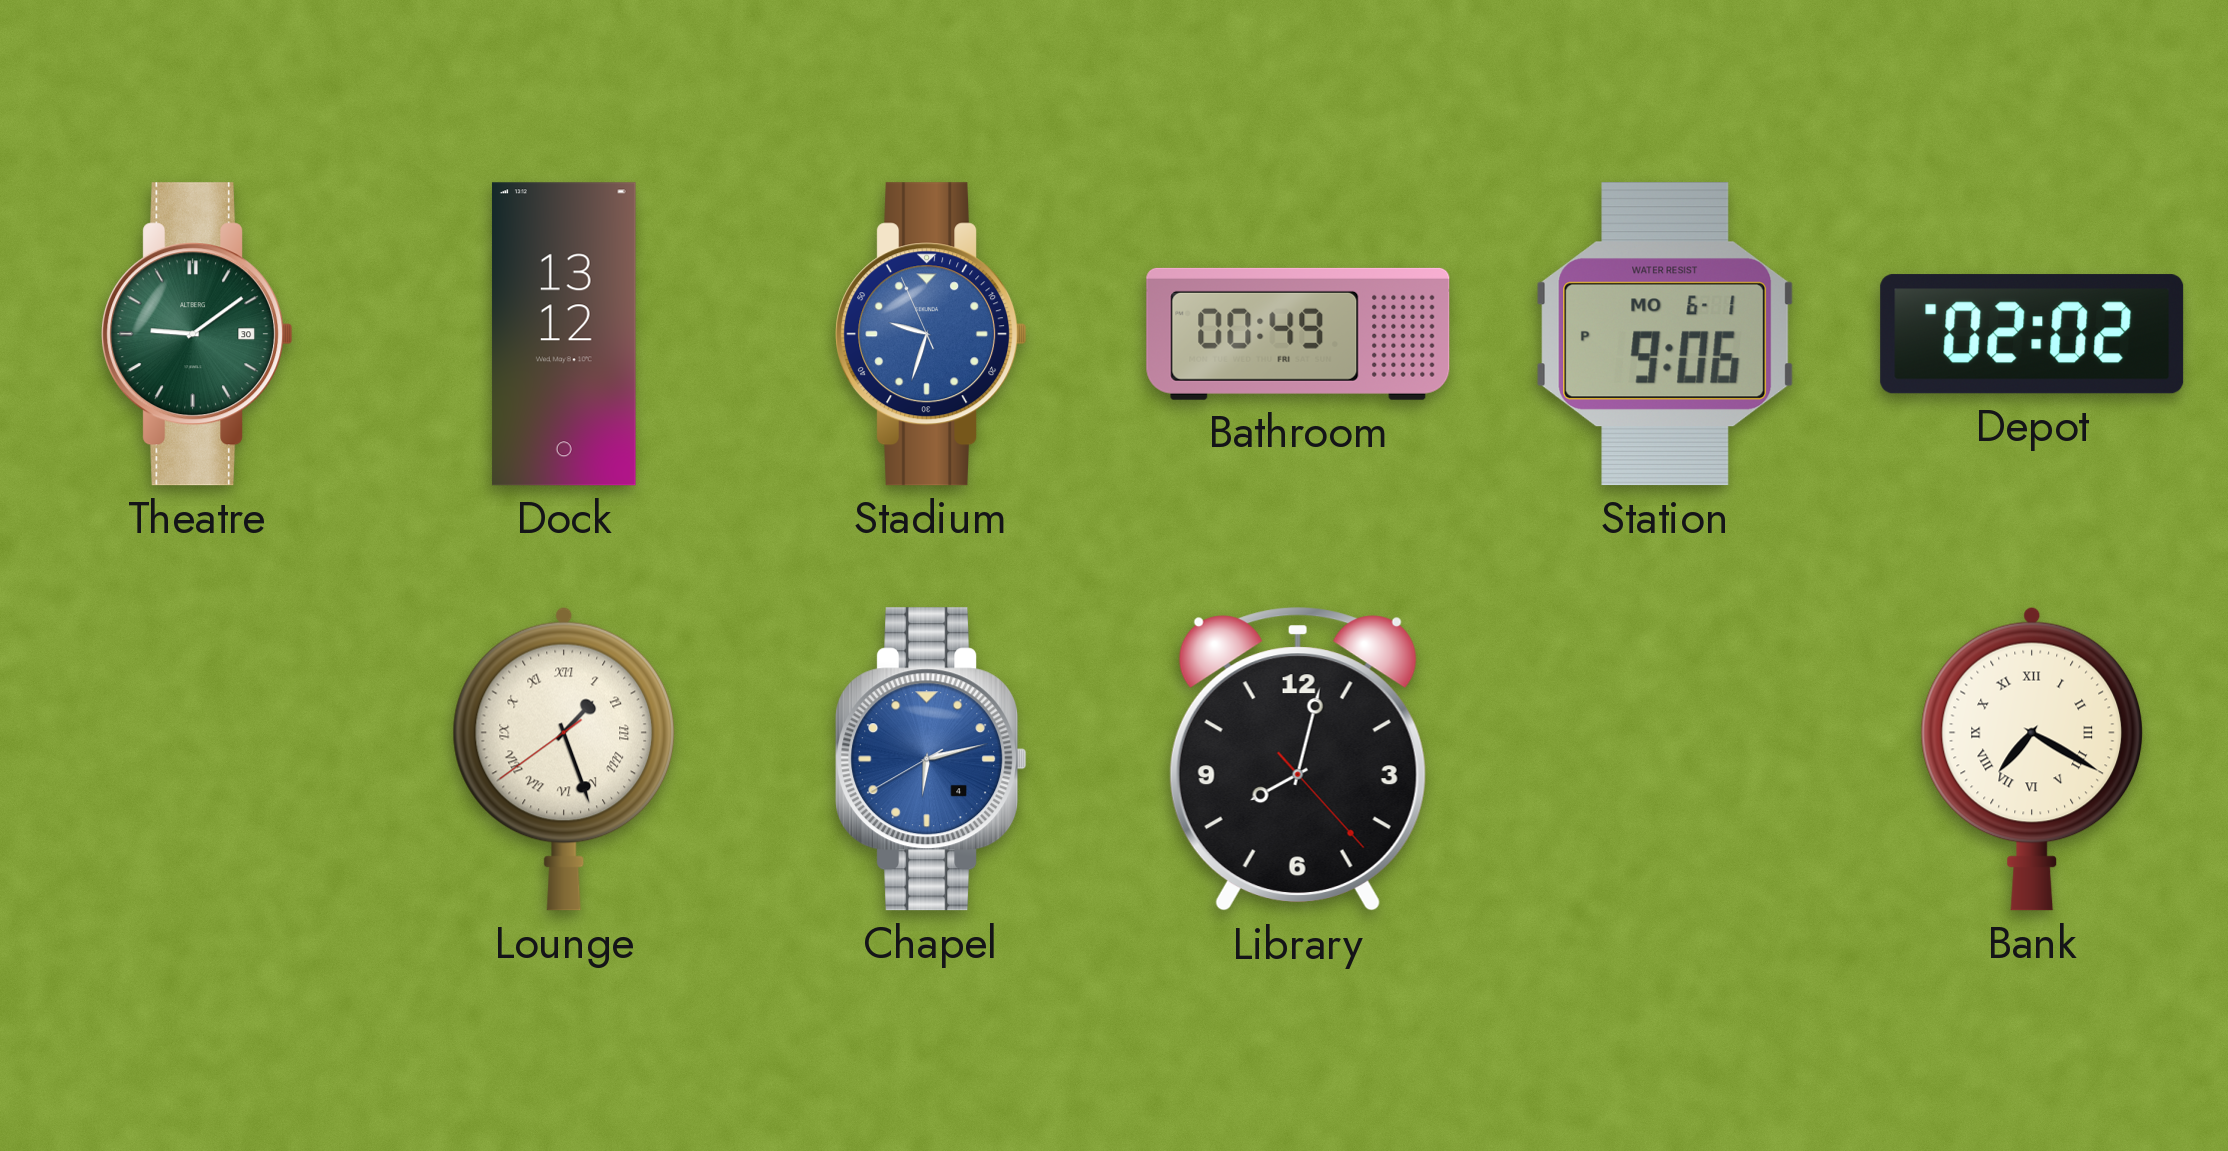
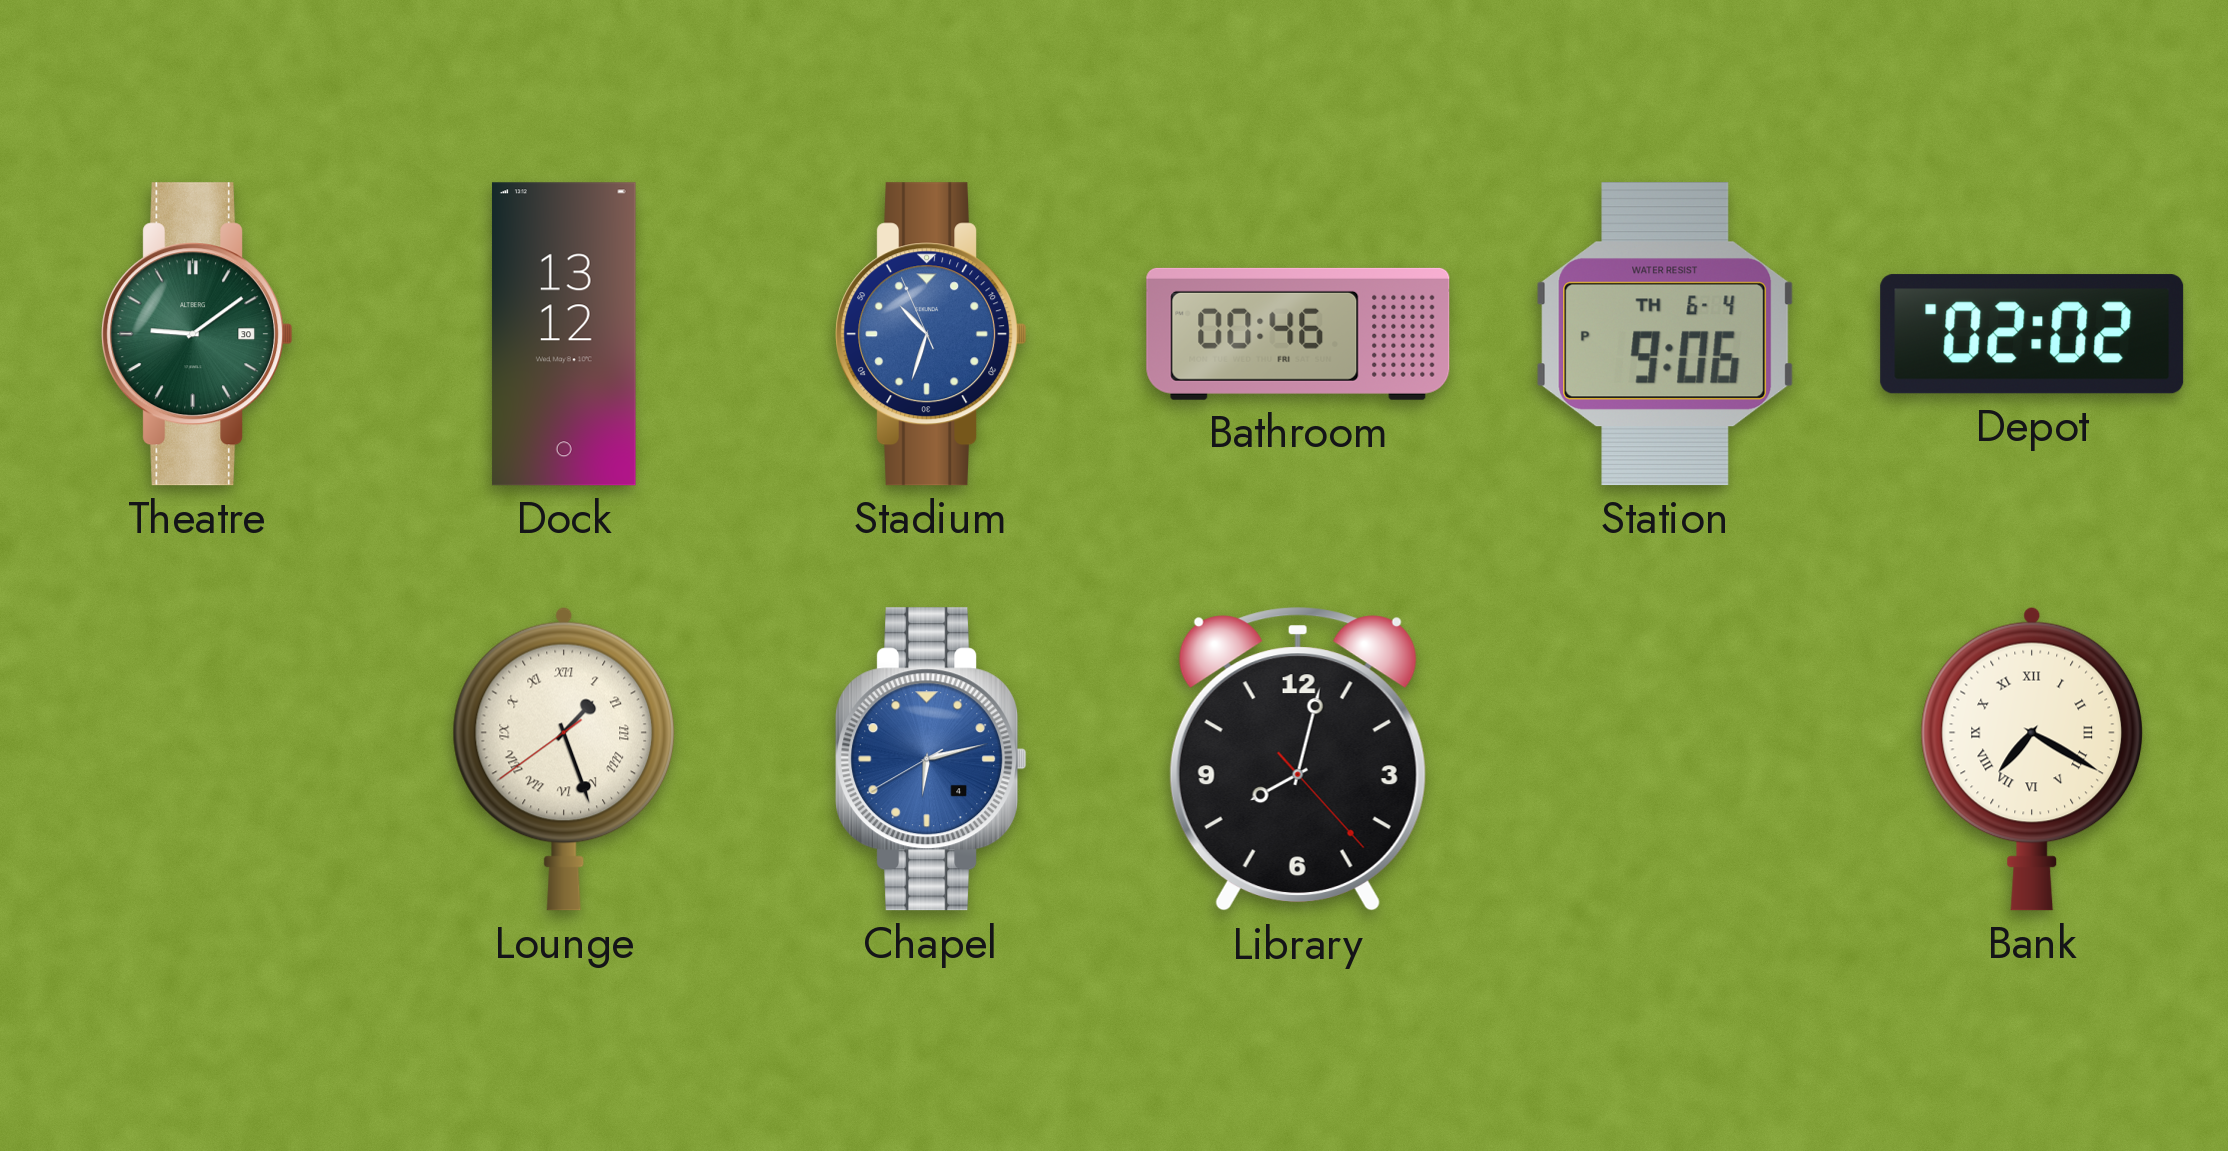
Stadium: 9:32 -> 10:32 (931, 334)
Bathroom: 00:49 -> 00:46 (1298, 334)
Station date: MO 6-1 -> TH 6-4 (1665, 334)
